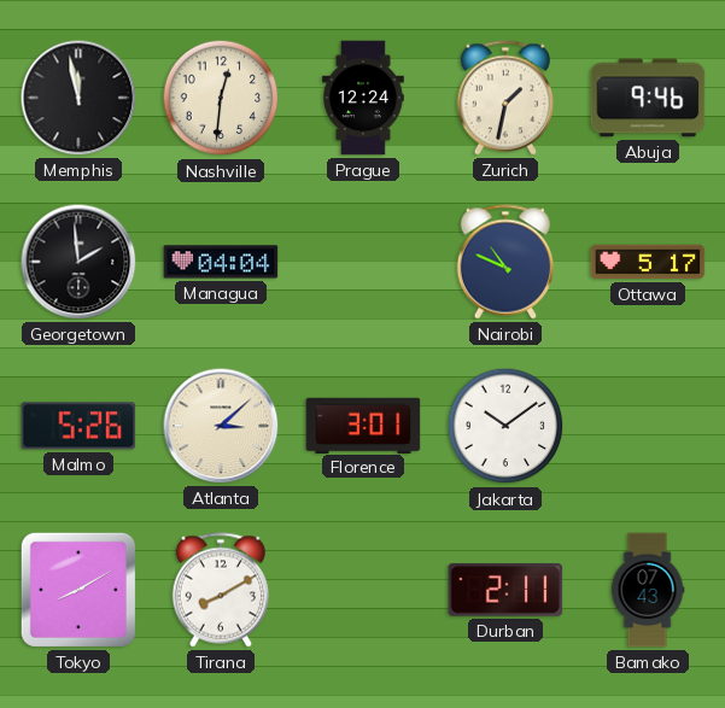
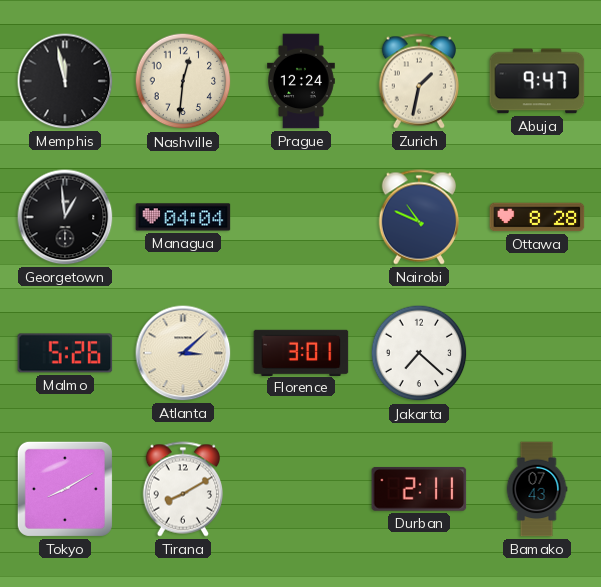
Abuja: 9:46 -> 9:47 (537, 81)
Georgetown: 1:59 -> 12:59 (65, 217)
Ottawa: 5:17 -> 8:28 (537, 217)
Jakarta: 10:09 -> 7:22 (419, 353)
